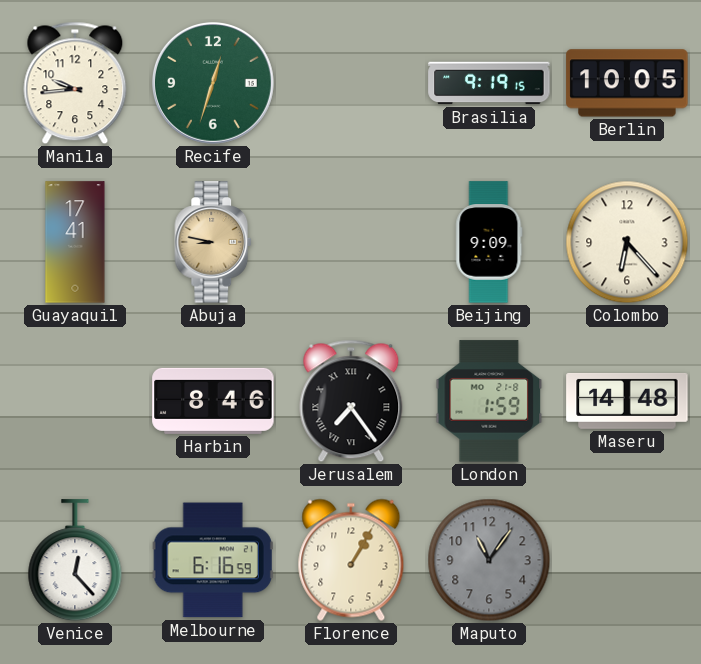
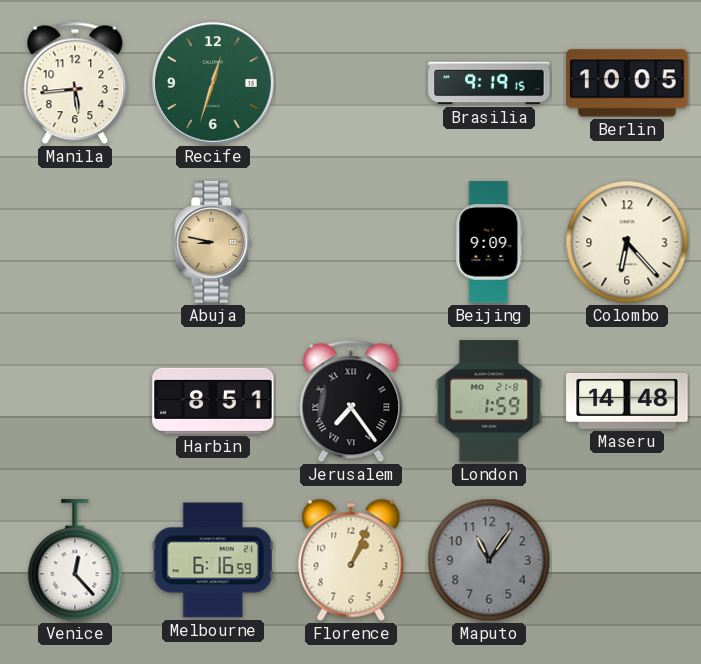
Manila: 9:44 -> 5:44 (75, 83)
Guayaquil: 17:41 -> none (75, 242)
Harbin: 8:46 -> 8:51 (213, 401)
Florence: 1:05 -> 1:04 (351, 560)
